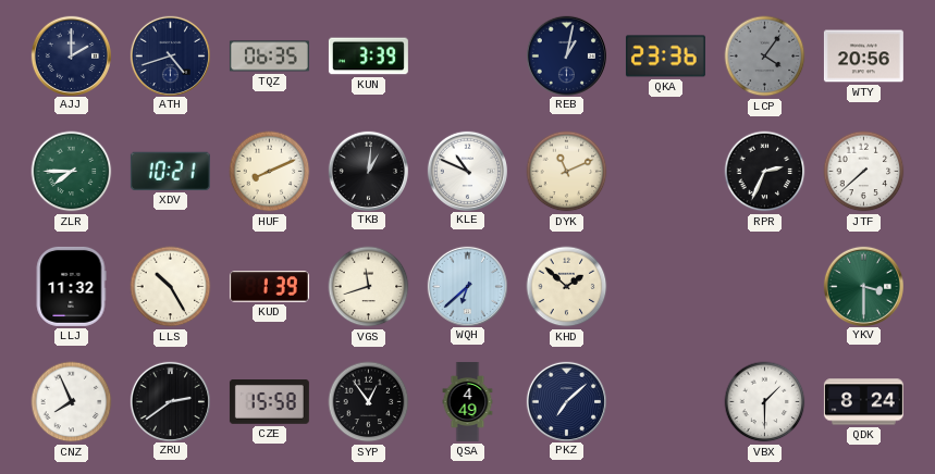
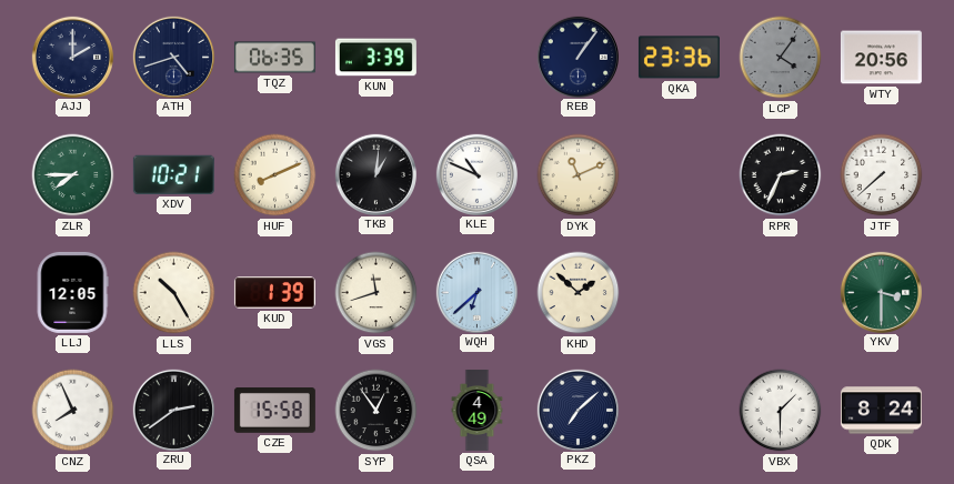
REB: 1:02 -> 1:06 (578, 57)
LLJ: 11:32 -> 12:05 (72, 292)
